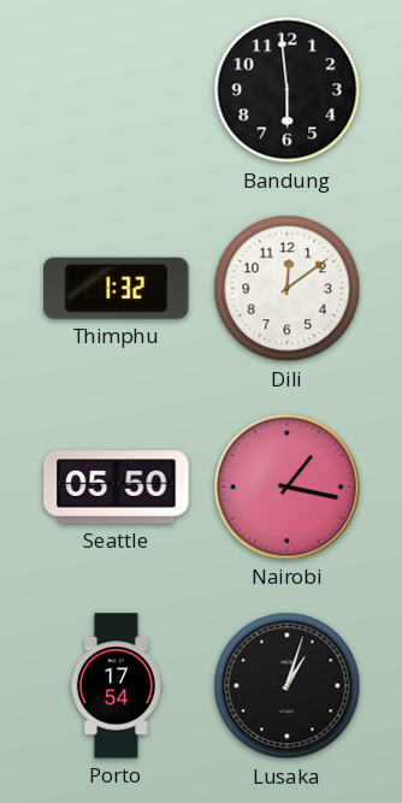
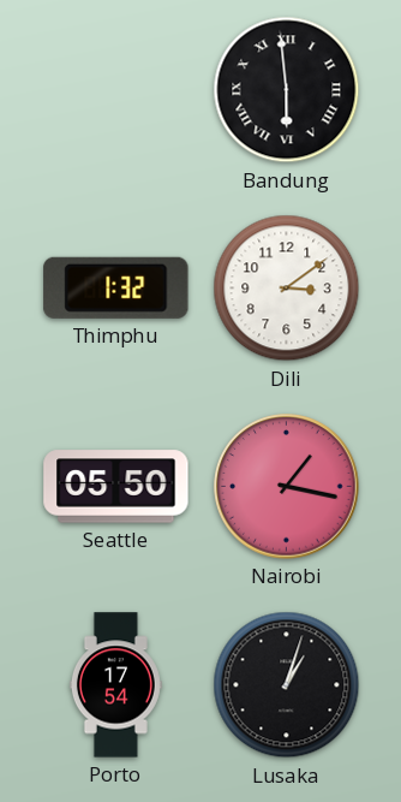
Bandung numerals: Arabic -> Roman (287, 90)
Dili: 12:09 -> 3:09 (287, 289)
